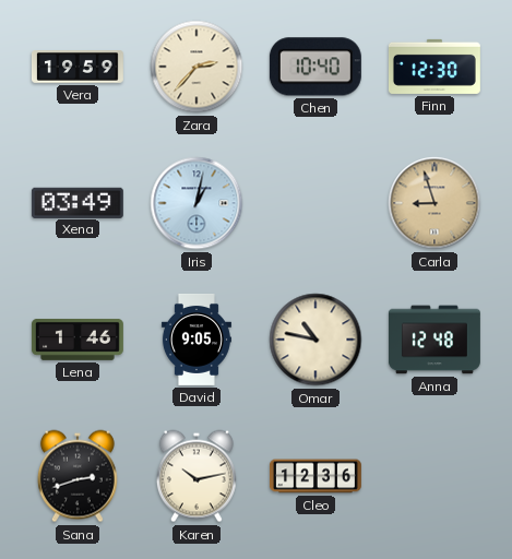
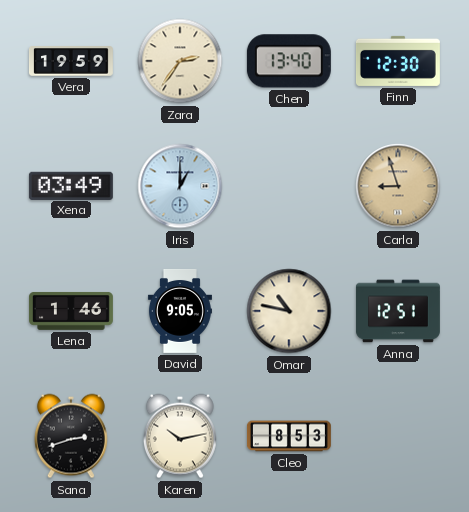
Zara: 2:37 -> 2:36 (180, 61)
Chen: 10:40 -> 13:40 (289, 61)
Iris: 1:02 -> 1:00 (180, 186)
Anna: 12:48 -> 12:51 (398, 311)
Cleo: 12:36 -> 8:53 (289, 436)
